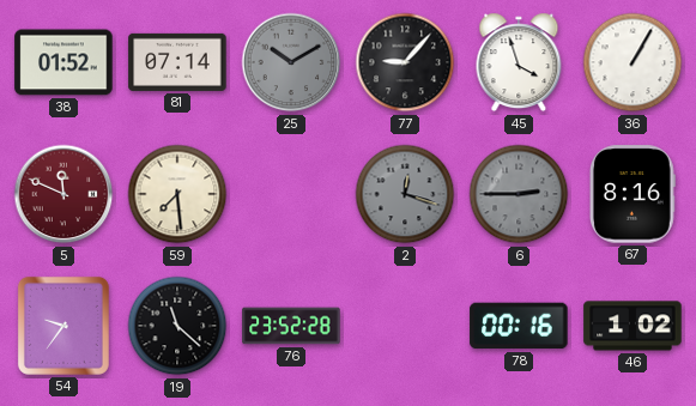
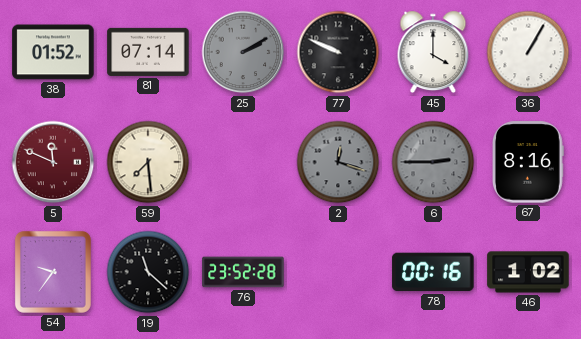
25: 10:10 -> 2:10 (243, 52)
77: 9:07 -> 9:49 (338, 52)
45: 3:57 -> 4:00 (433, 52)
